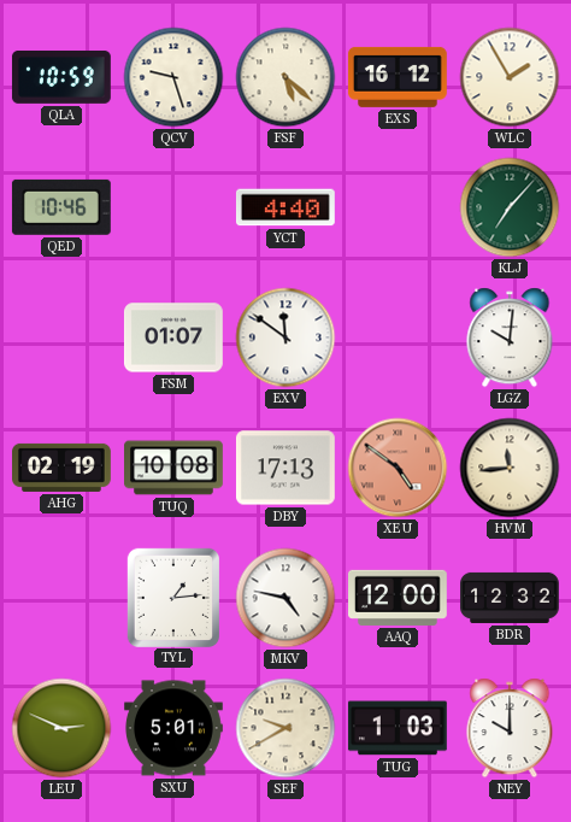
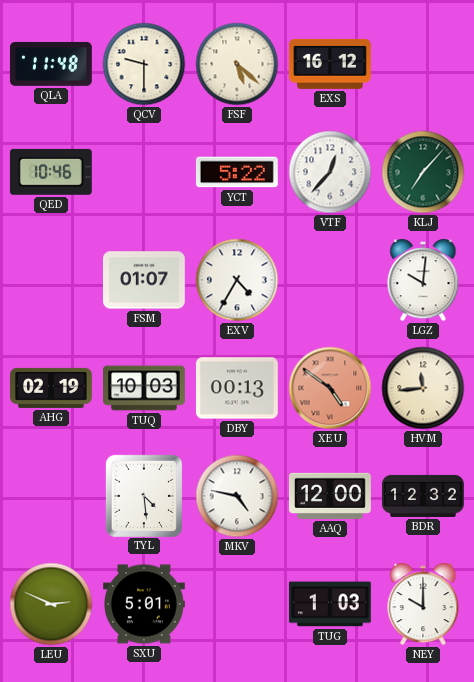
QLA: 10:59 -> 11:48 (51, 64)
QCV: 9:27 -> 9:30 (144, 64)
WLC: 1:55 -> none (510, 77)
YCT: 4:40 -> 5:22 (237, 172)
VTF: none -> 12:37 (330, 172)
EXV: 11:51 -> 4:35 (237, 280)
TUQ: 10:08 -> 10:03 (145, 388)
DBY: 17:13 -> 00:13 (237, 388)
TYL: 1:14 -> 4:29 (143, 495)
SEF: 9:40 -> none (285, 728)
